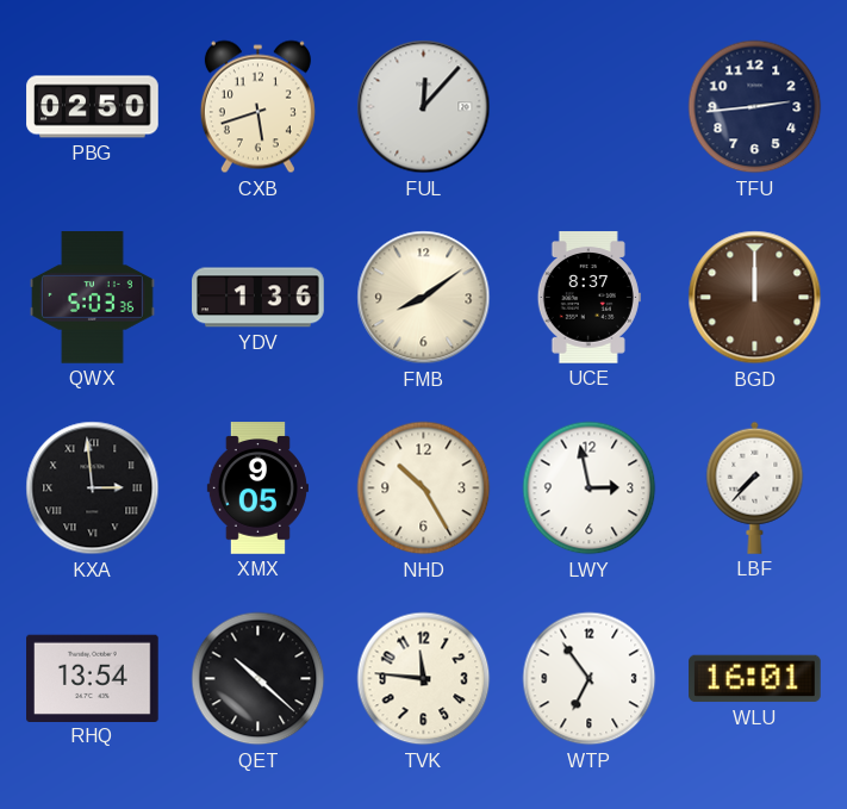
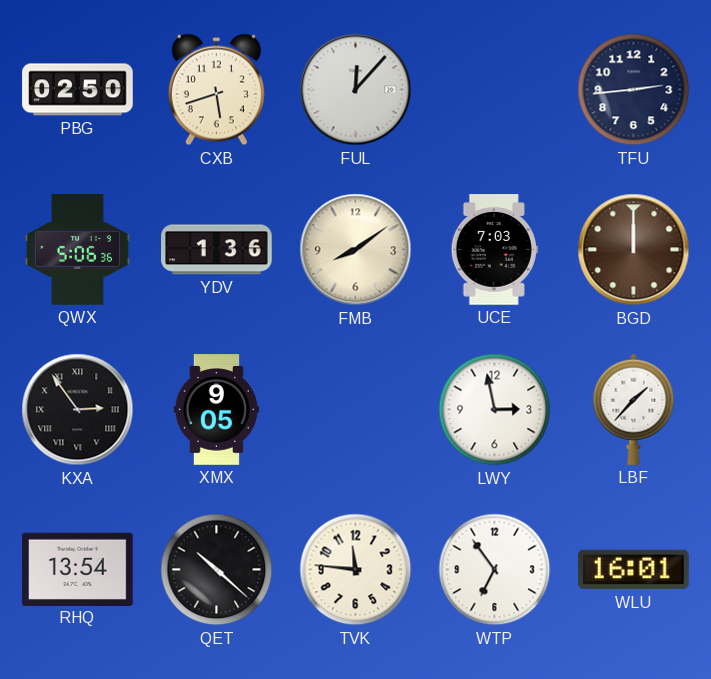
QWX: 5:03 -> 5:06 (78, 250)
UCE: 8:37 -> 7:03 (494, 250)
KXA: 2:59 -> 2:54 (78, 410)
NHD: 10:25 -> none (424, 488)
LBF: 7:37 -> 1:37 (634, 409)
